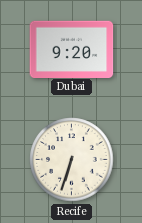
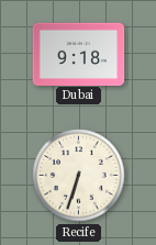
Dubai: 9:20 -> 9:18 (79, 54)
